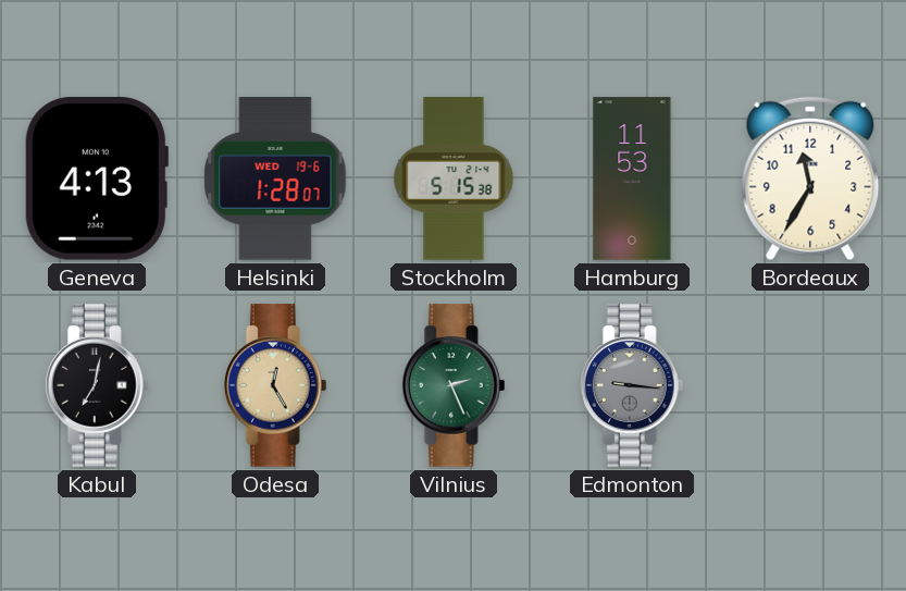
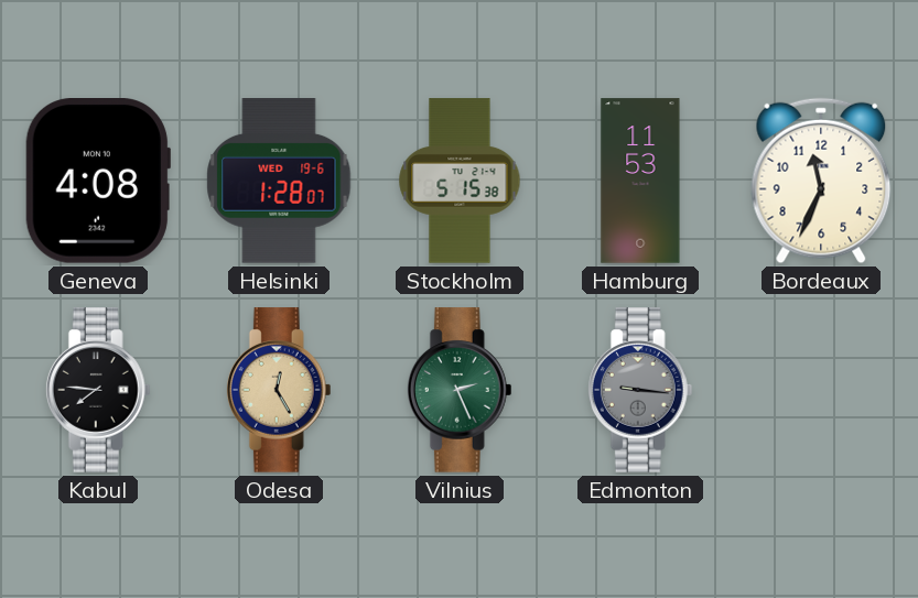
Geneva: 4:13 -> 4:08 (98, 182)
Bordeaux: 11:35 -> 11:34 (821, 181)
Kabul: 7:02 -> 7:46 (98, 390)
